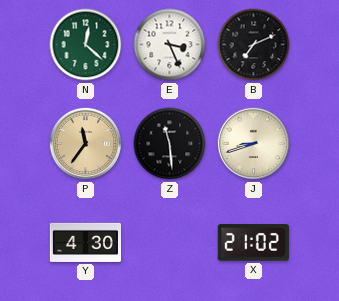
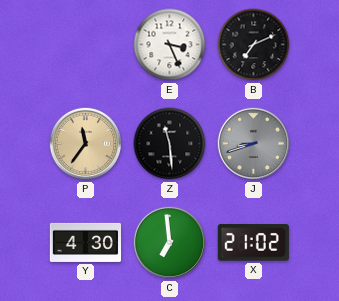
N: 12:22 -> none (86, 45)
J dial: cream -> grey (254, 144)
C: none -> 6:59 (170, 243)
